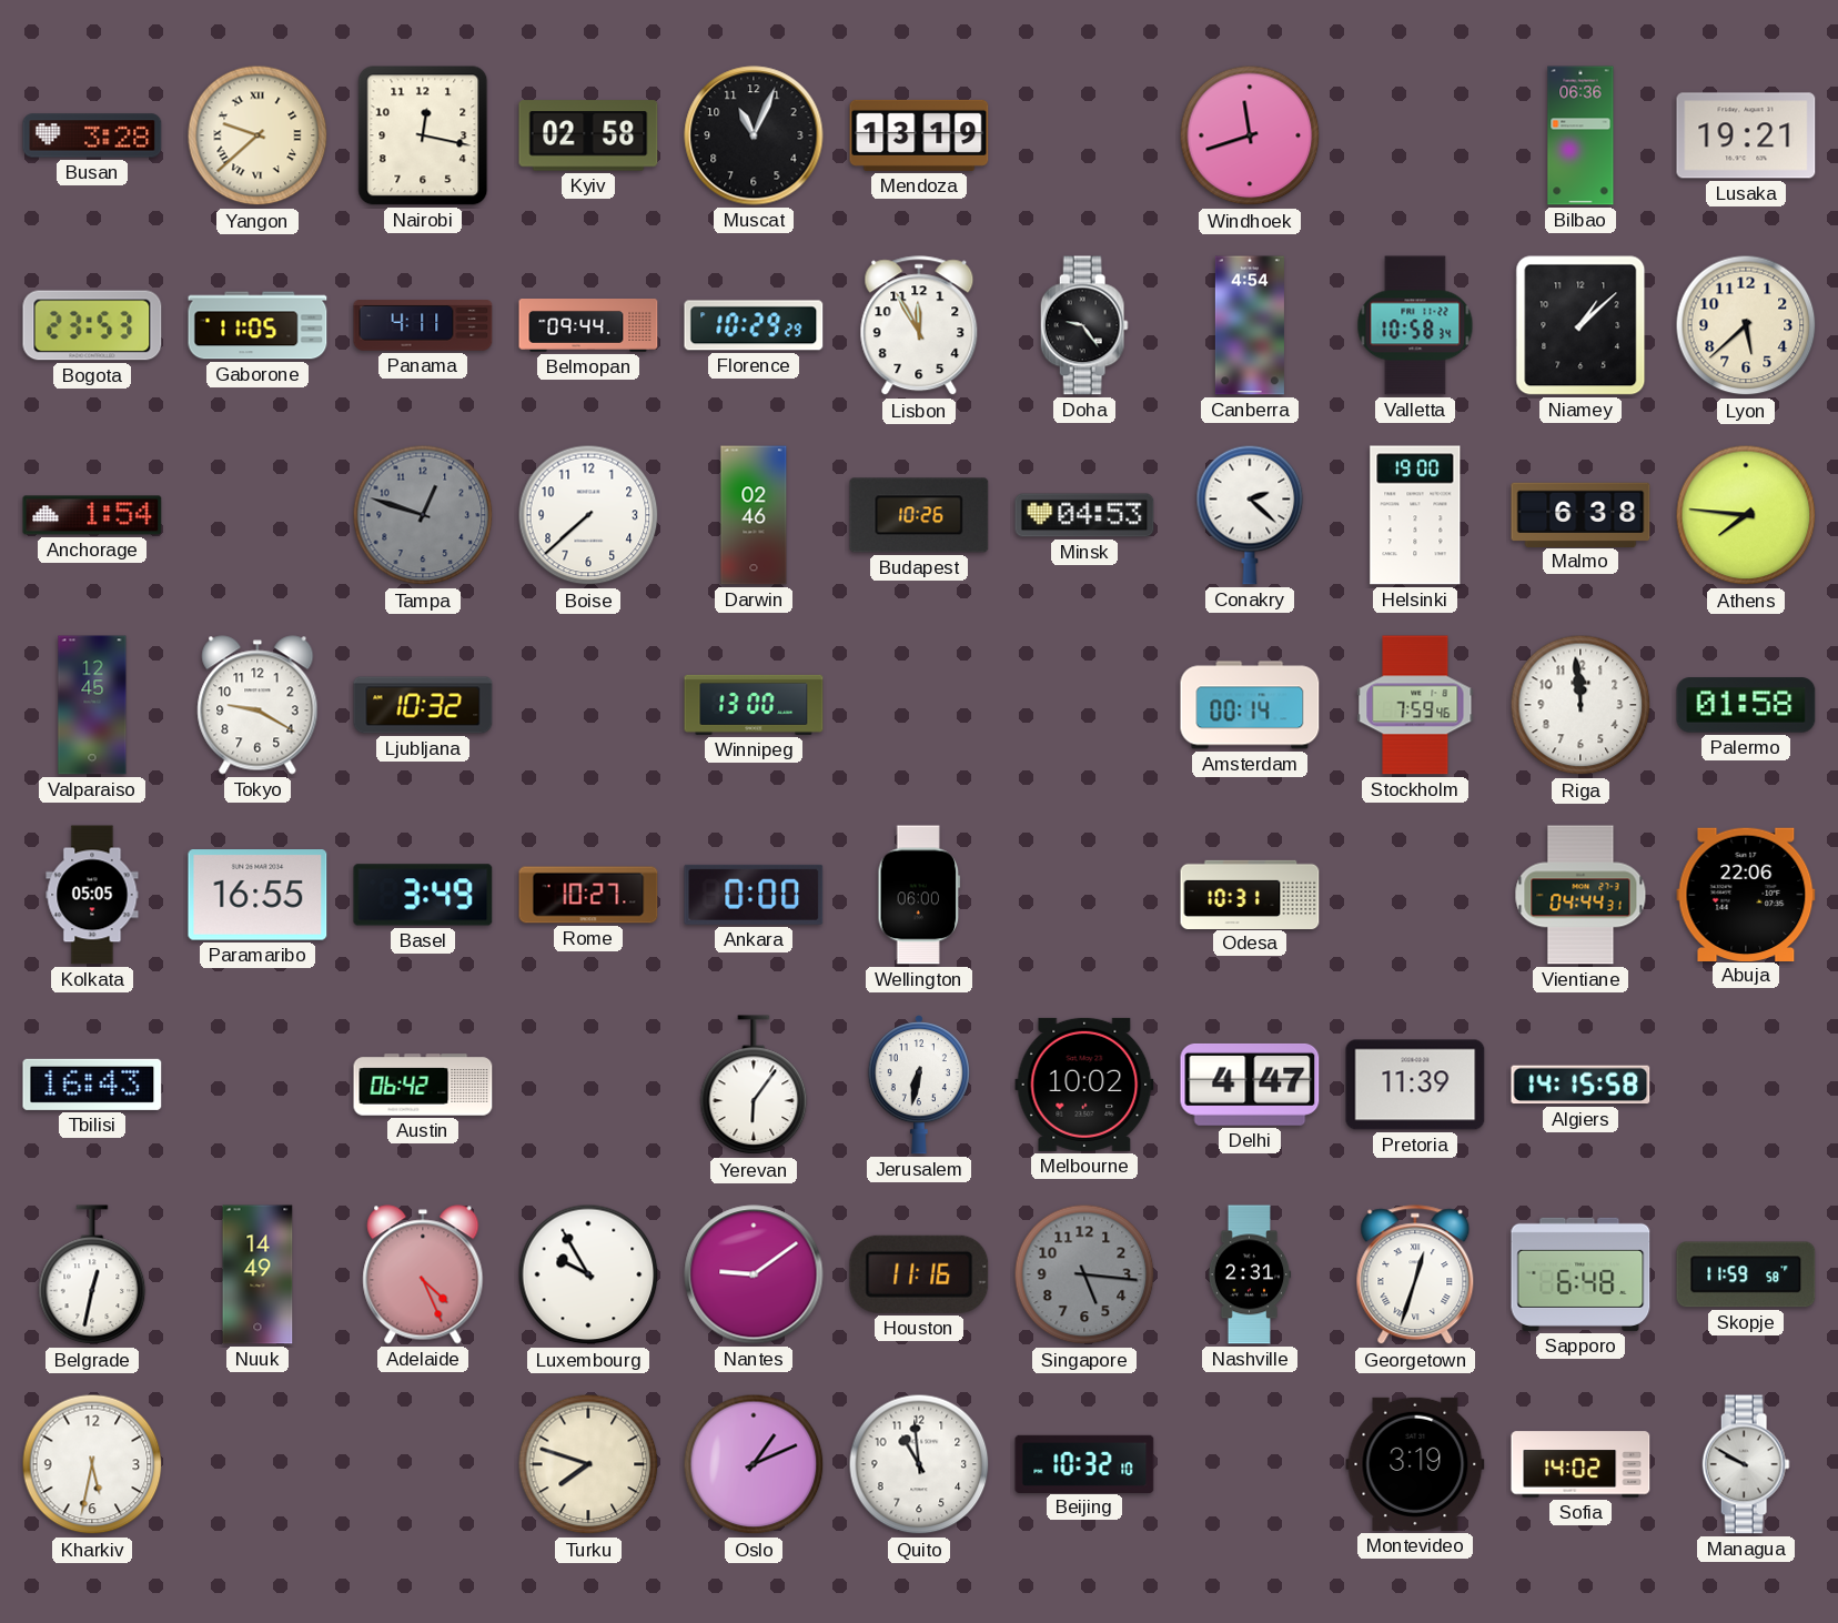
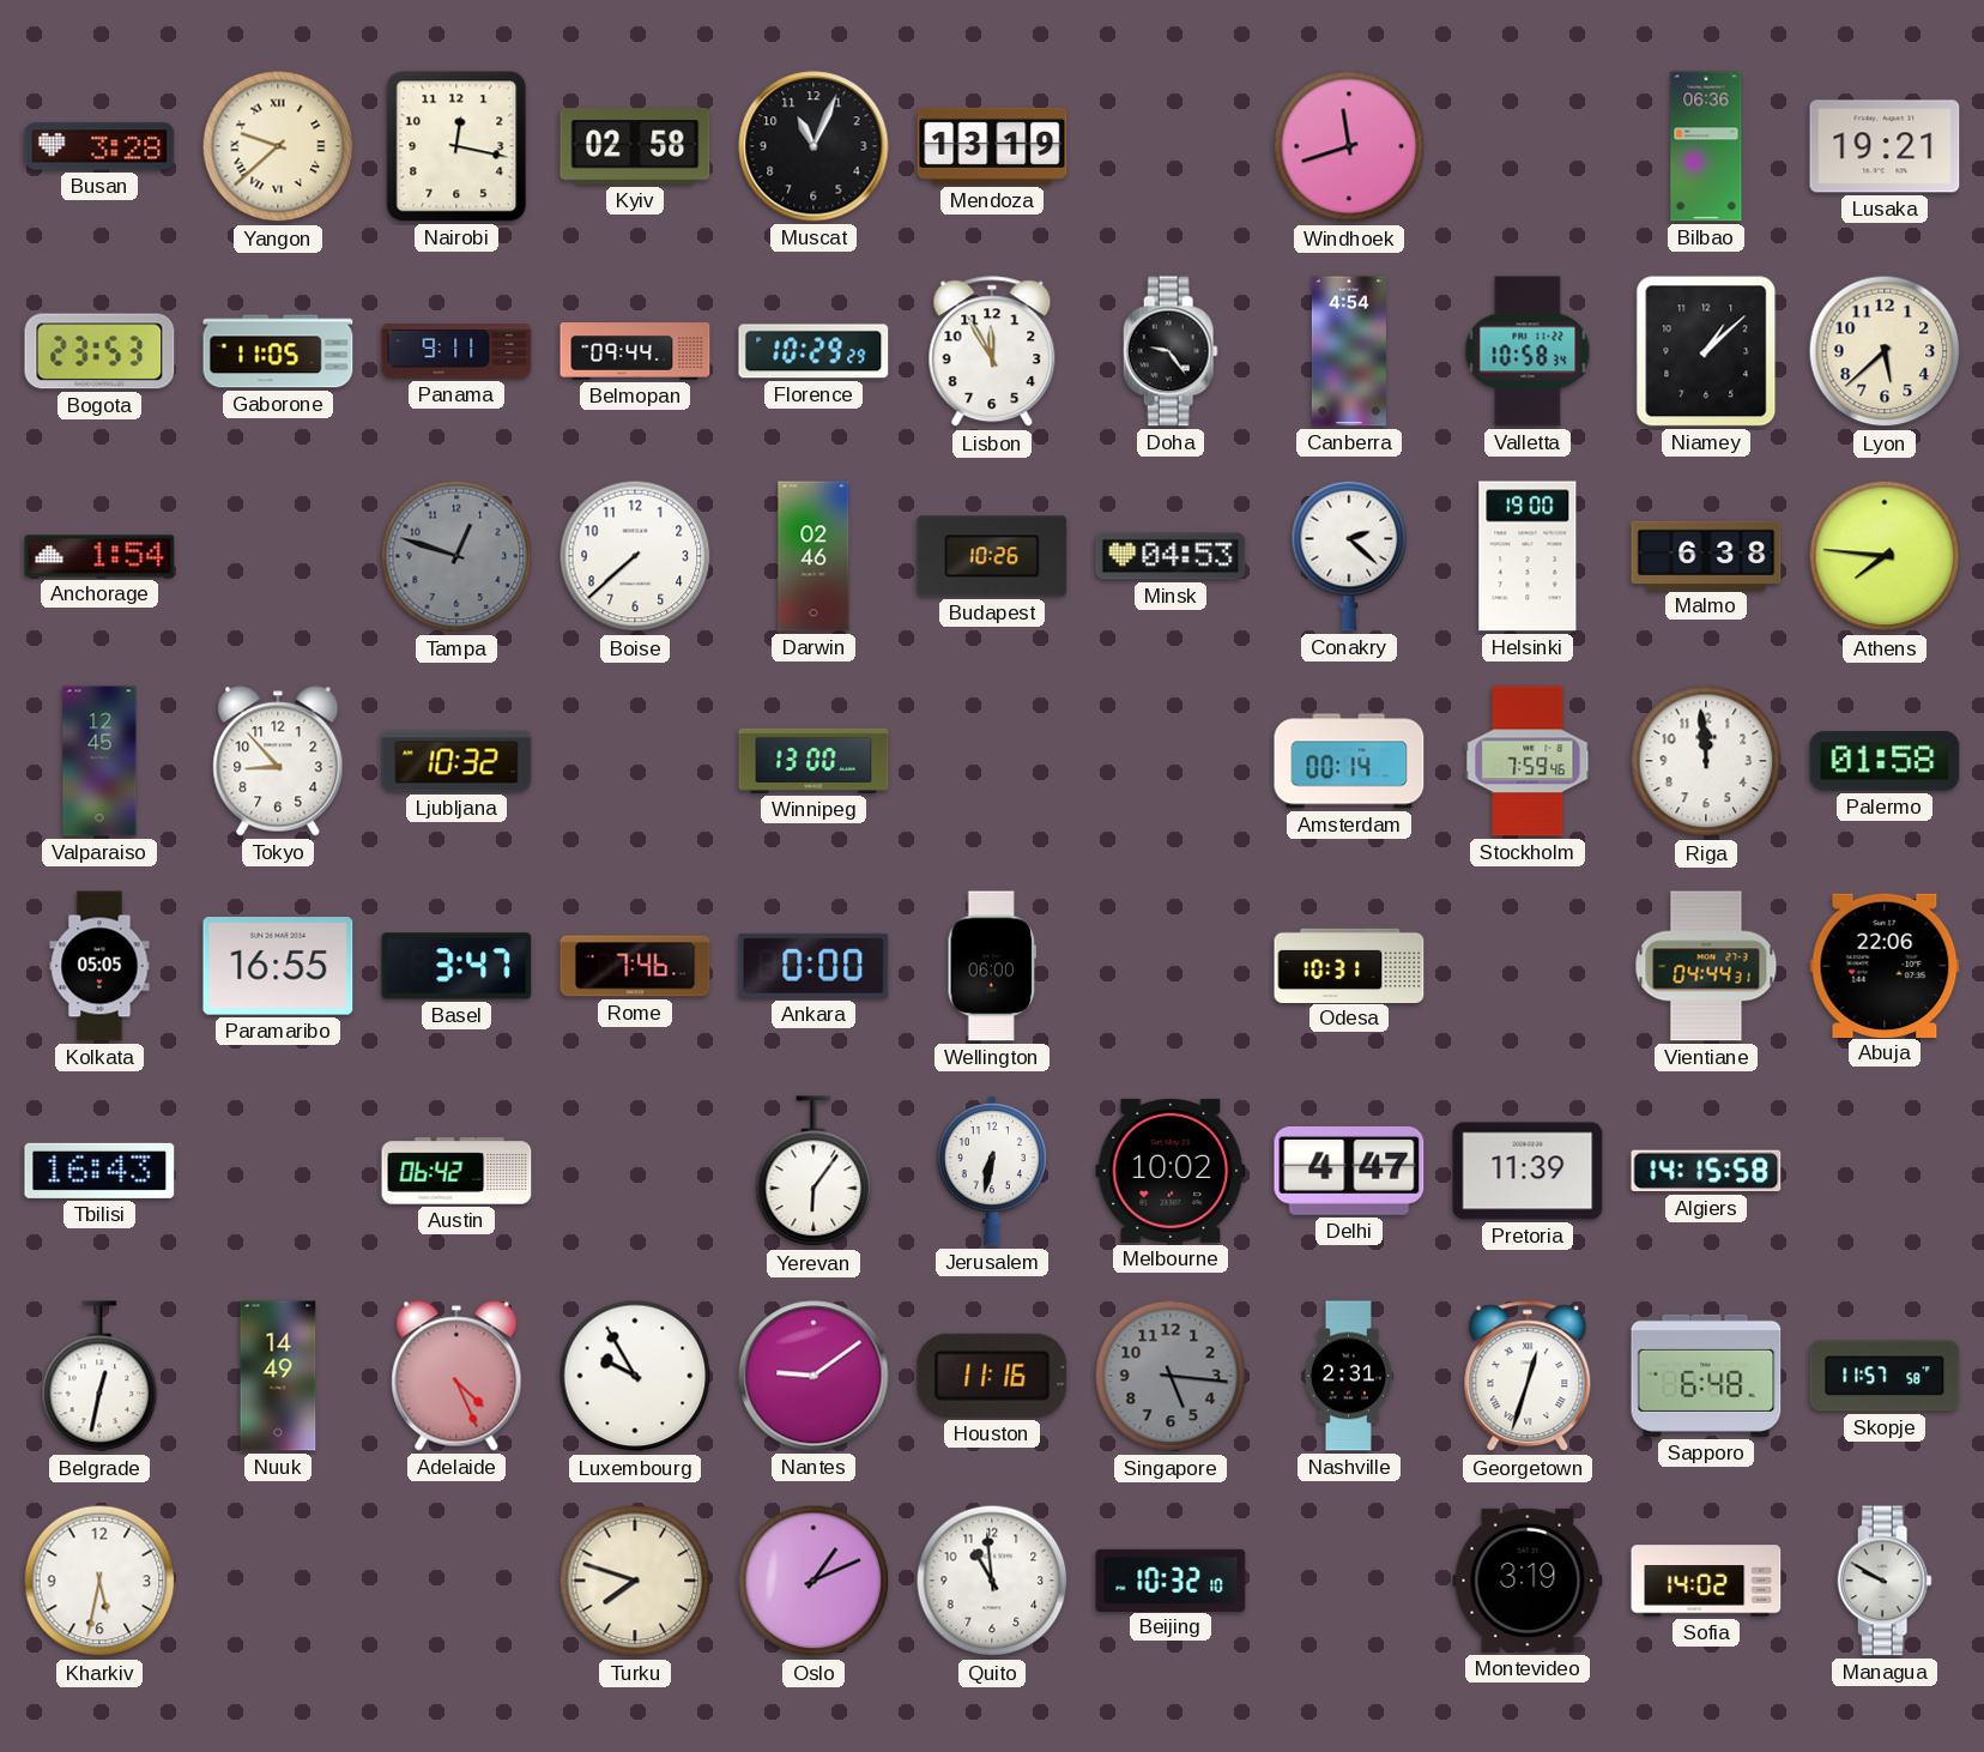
Panama: 4:11 -> 9:11 (456, 351)
Tokyo: 9:20 -> 8:53 (278, 761)
Basel: 3:49 -> 3:47 (456, 966)
Rome: 10:27 -> 7:46 (635, 966)
Skopje: 11:59 -> 11:57 (1885, 1376)
